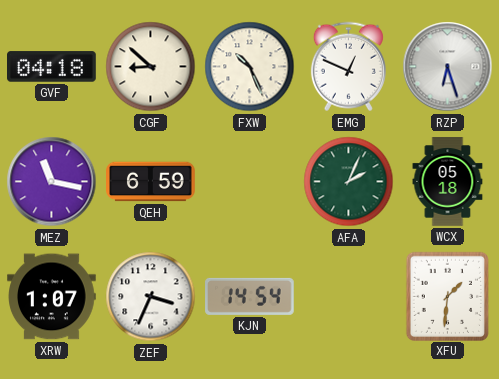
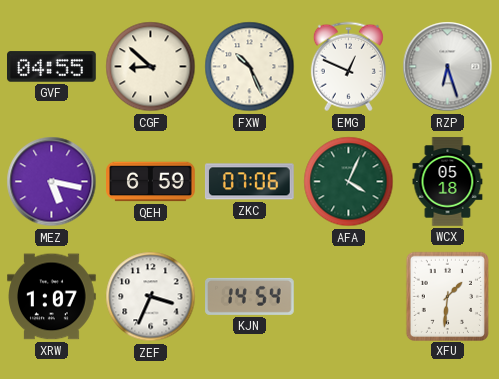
GVF: 04:18 -> 04:55 (52, 67)
MEZ: 11:17 -> 5:17 (52, 182)
ZKC: none -> 07:06 (249, 182)
AFA: 2:04 -> 4:04 (349, 182)
